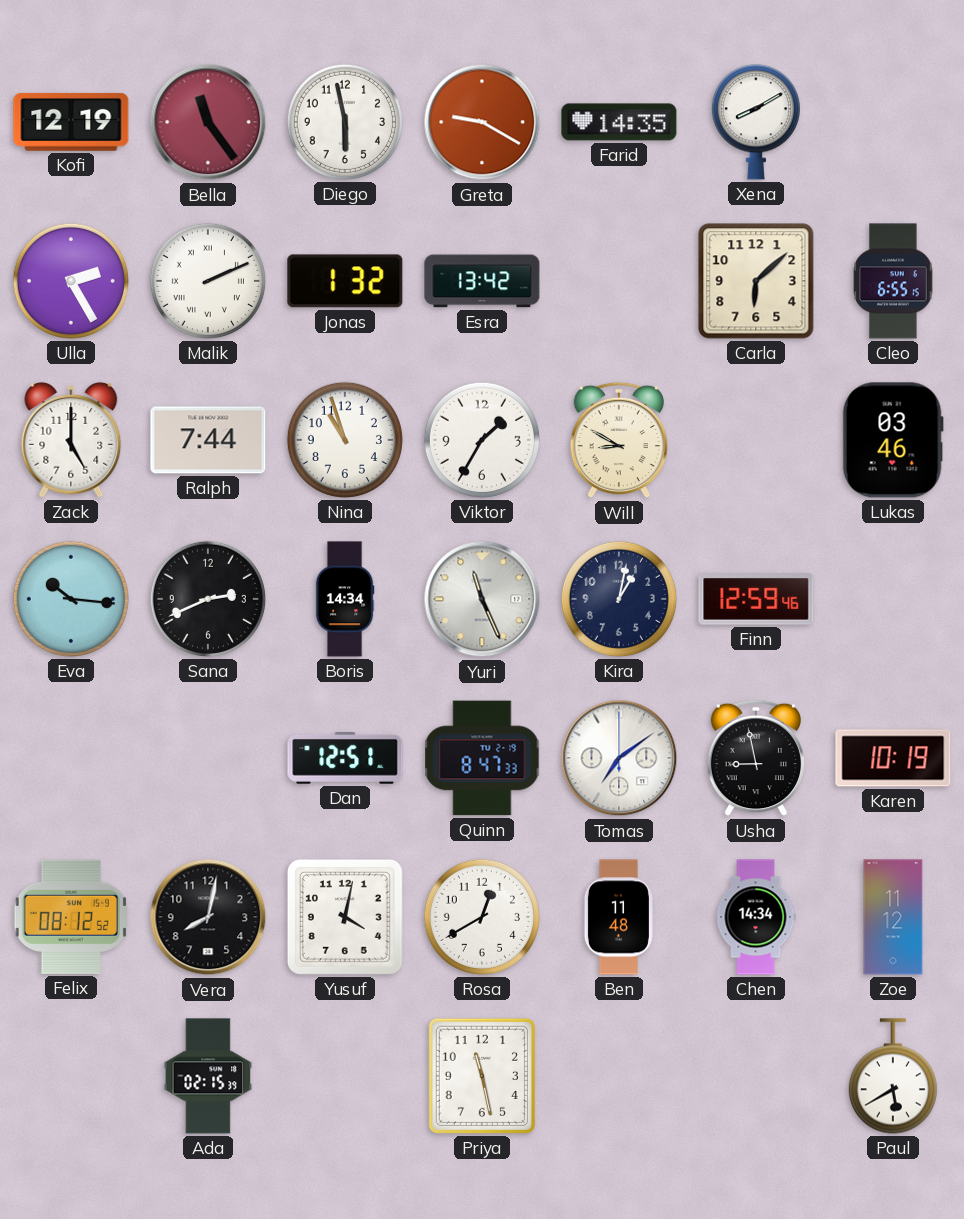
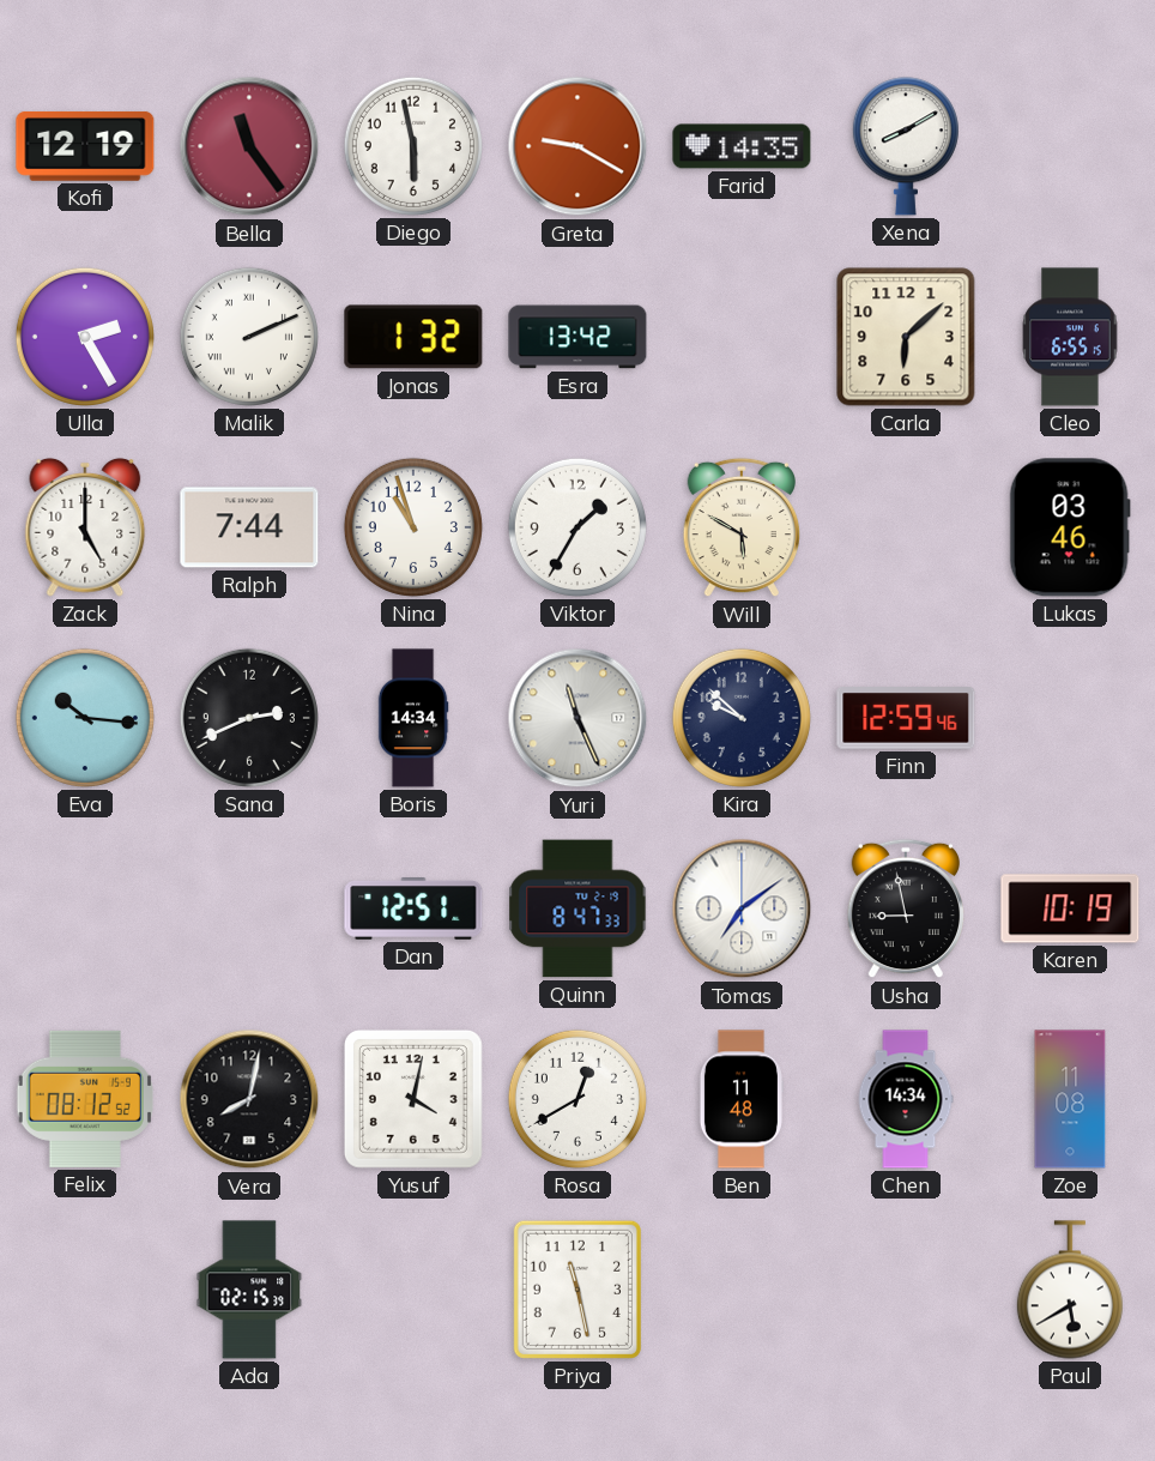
Will: 8:50 -> 5:50 (740, 527)
Kira: 1:02 -> 9:52 (742, 718)
Zoe: 11:12 -> 11:08 (1070, 1099)
